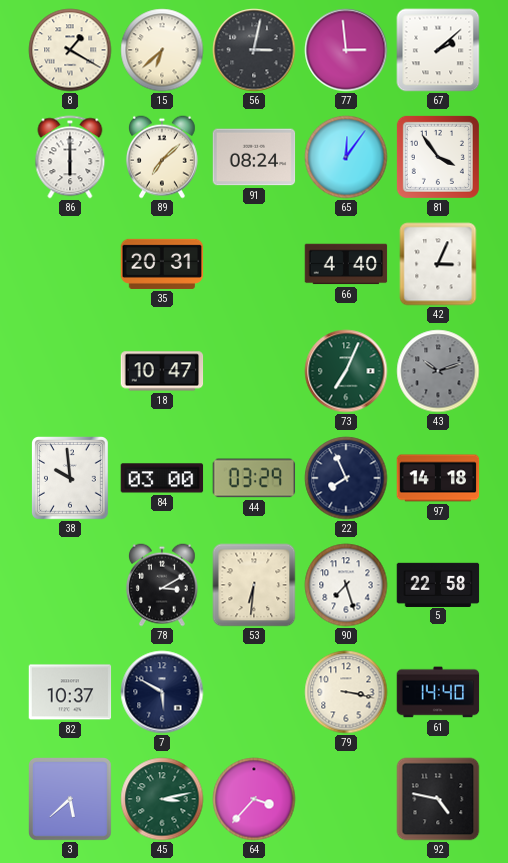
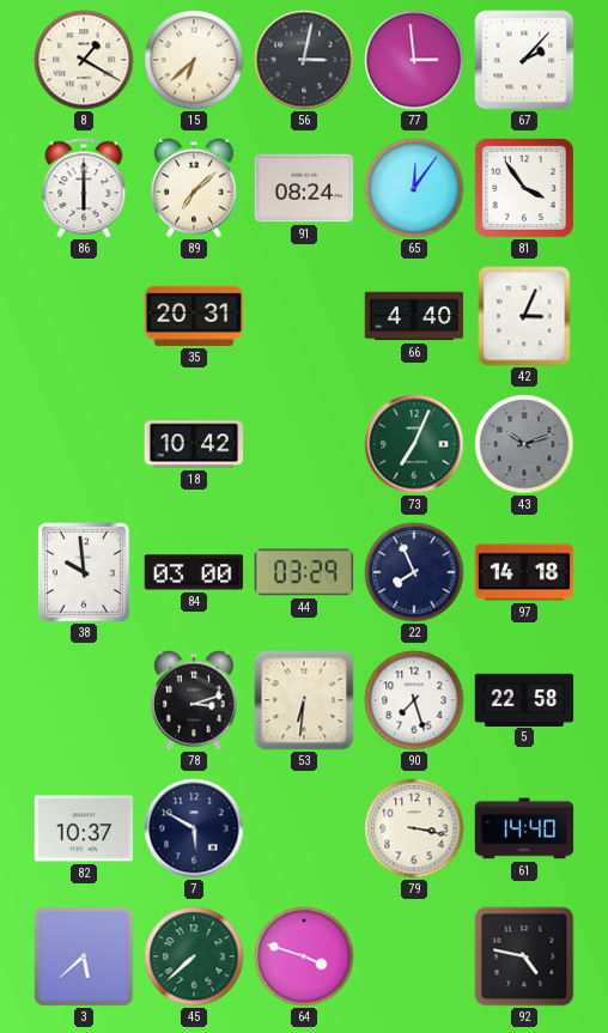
67: 2:08 -> 2:07 (524, 60)
18: 10:47 -> 10:42 (194, 444)
78: 3:10 -> 3:12 (194, 700)
45: 3:13 -> 7:38 (194, 956)
64: 3:37 -> 3:48 (304, 956)
